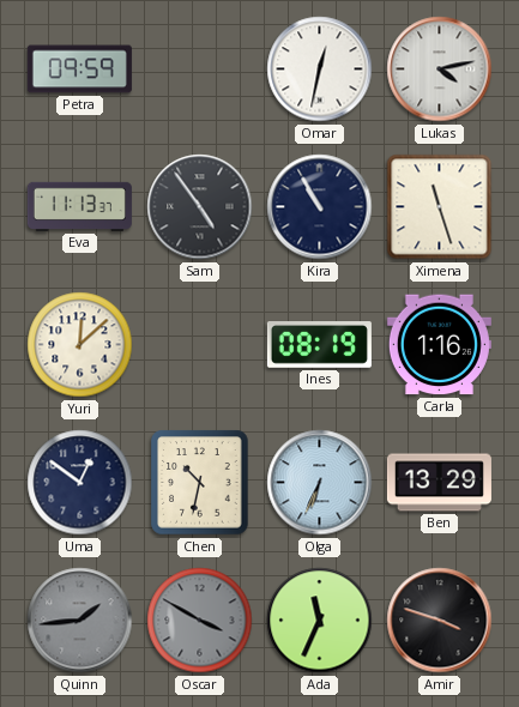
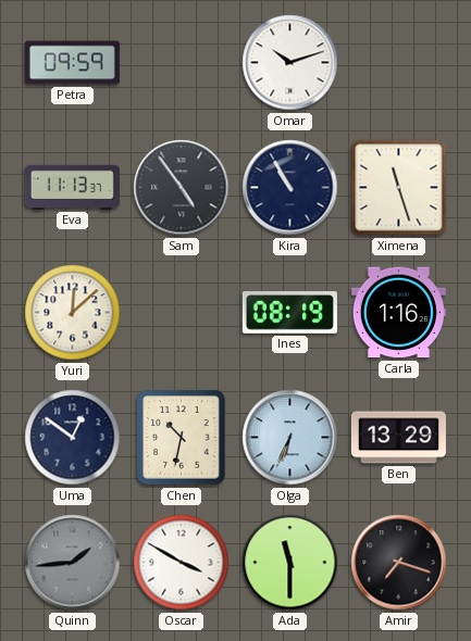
Omar: 12:32 -> 10:12 (290, 63)
Lukas: 4:13 -> none (440, 70)
Oscar dial: grey -> white (182, 563)
Ada: 11:34 -> 11:30 (290, 563)
Amir: 3:48 -> 7:18 (399, 563)
